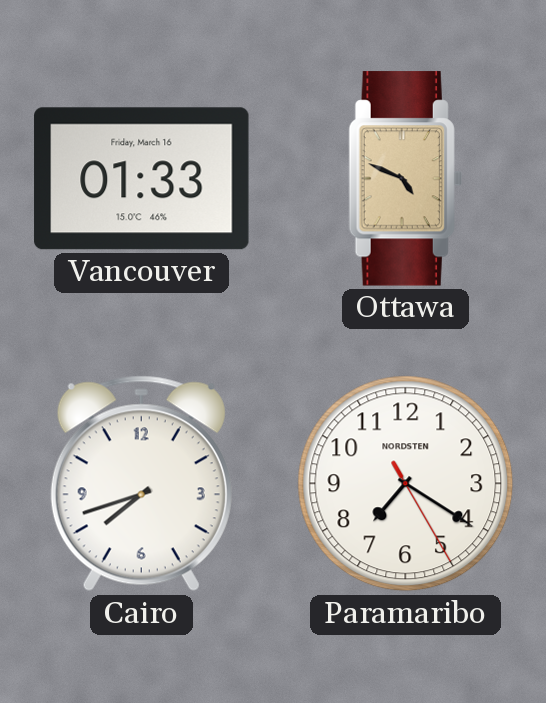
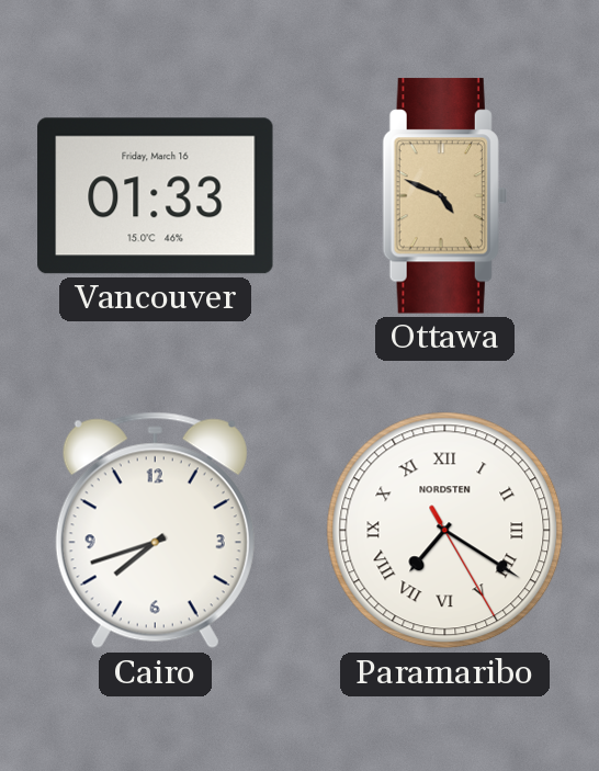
Paramaribo numerals: Arabic -> Roman (445, 531)
